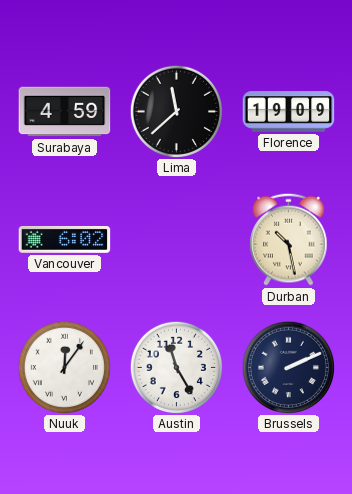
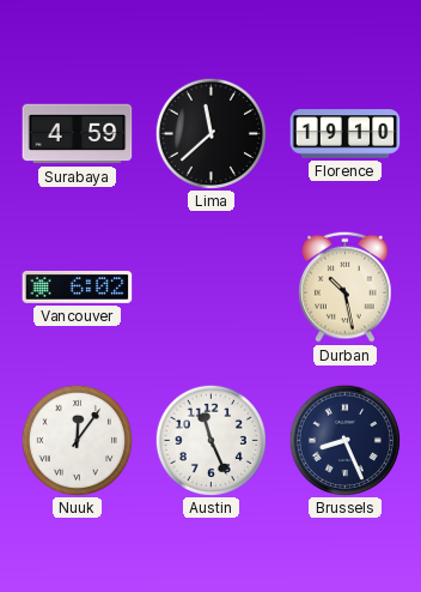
Florence: 19:09 -> 19:10 (346, 134)
Austin: 11:25 -> 11:26 (210, 440)
Brussels: 2:11 -> 8:26 (344, 440)
